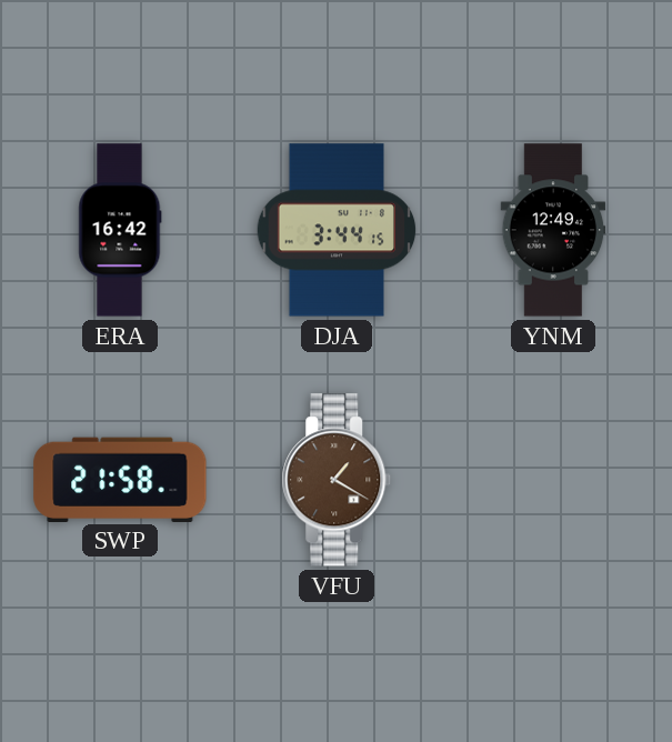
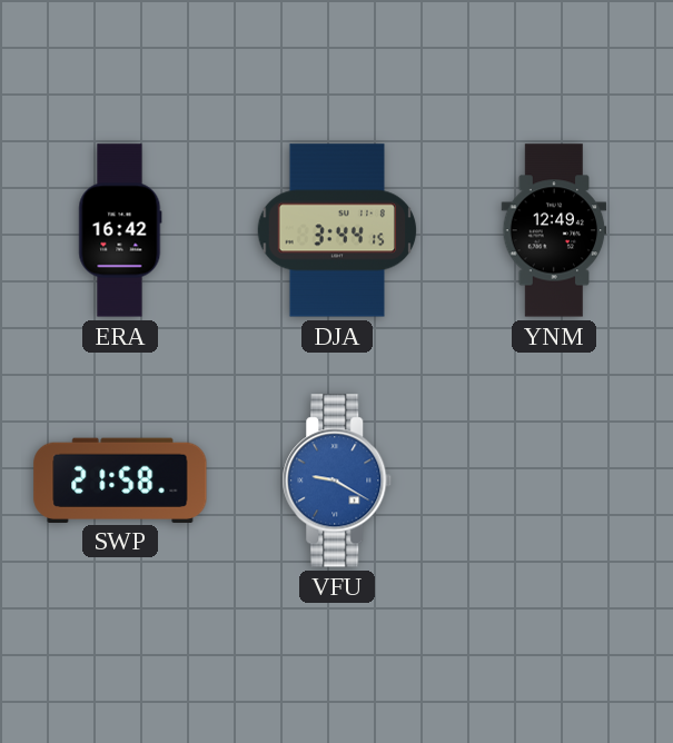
VFU: 1:20 -> 9:20 (337, 481)
VFU dial: brown -> blue (337, 481)
